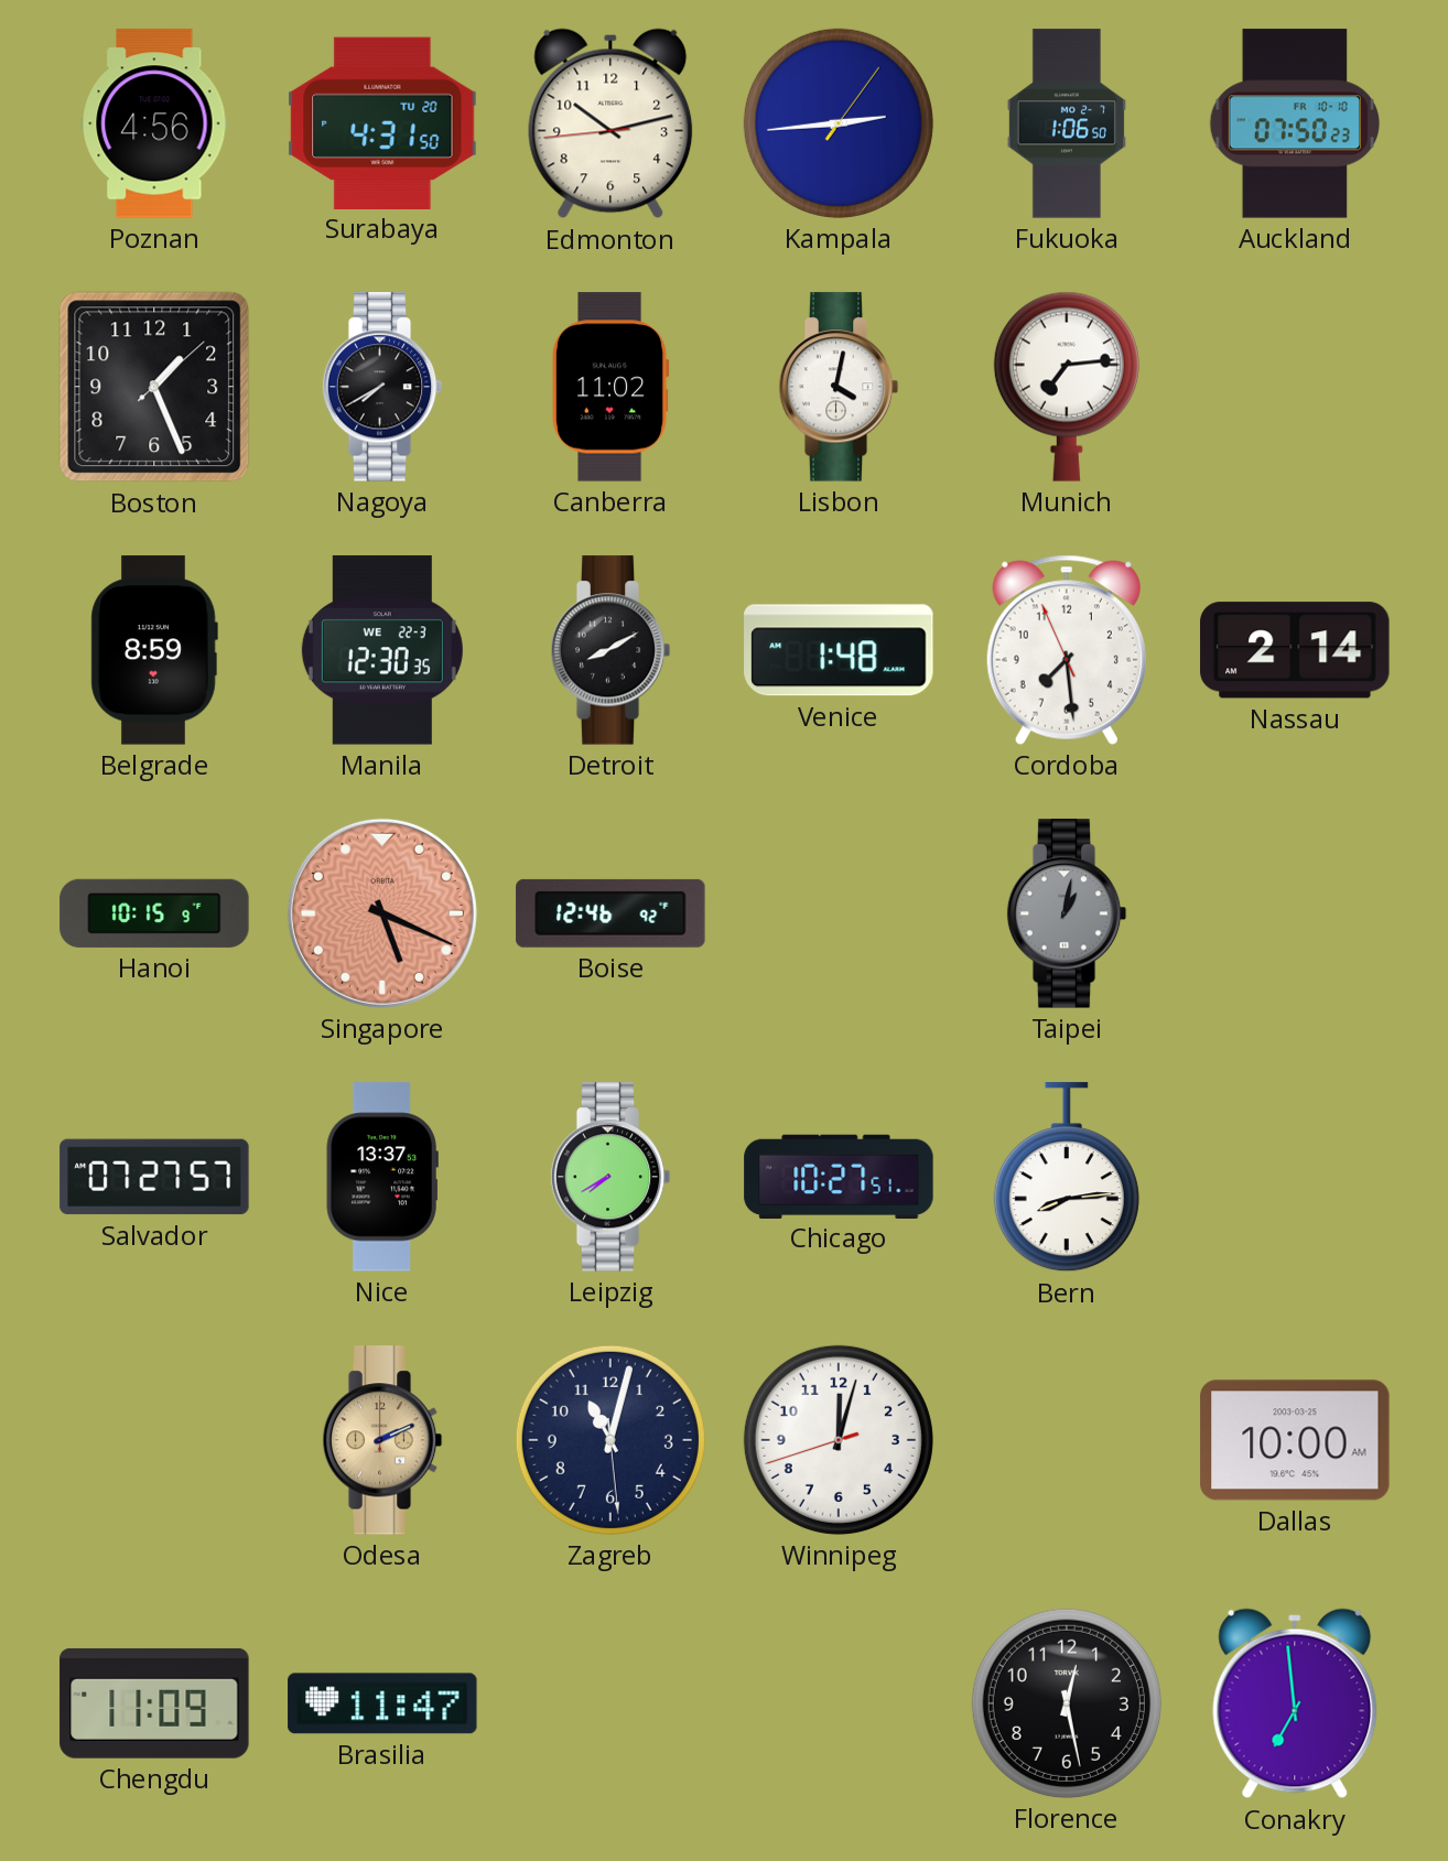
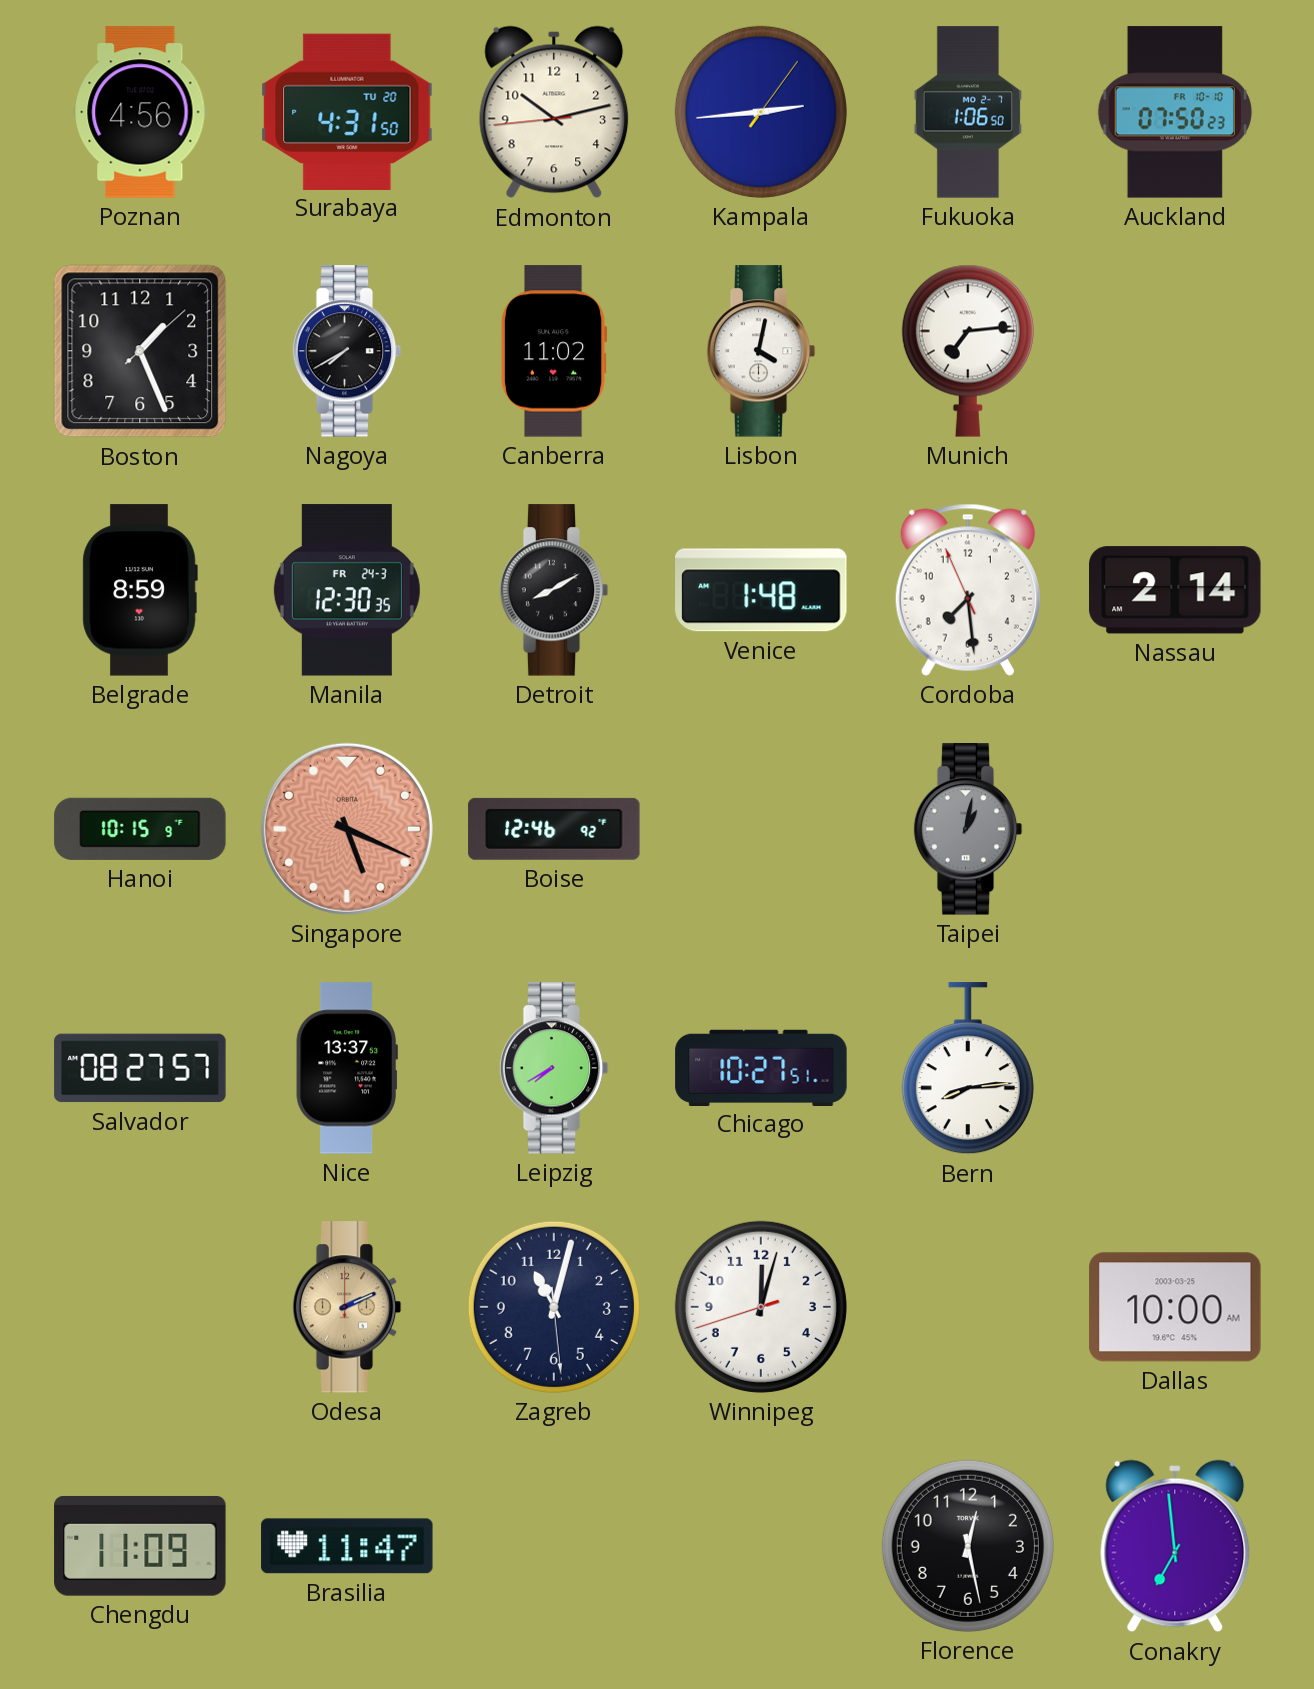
Manila date: WE 22-3 -> FR 24-3 (347, 590)
Salvador: 07:27 -> 08:27 (140, 1068)
